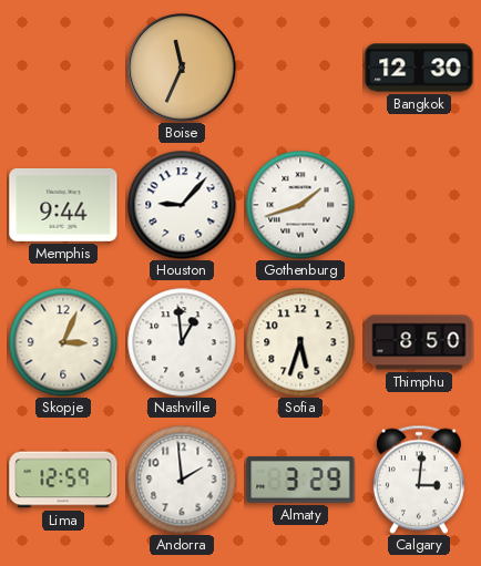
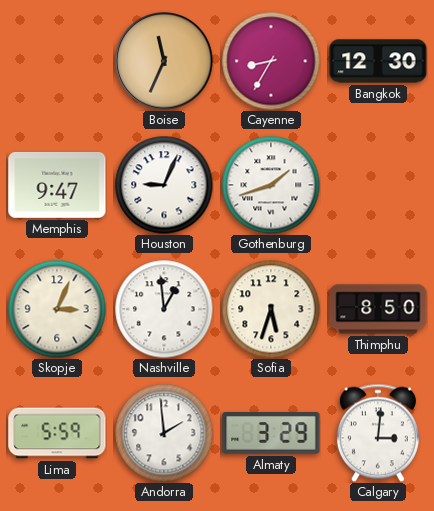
Cayenne: none -> 8:35 (271, 61)
Memphis: 9:44 -> 9:47 (57, 185)
Houston: 9:07 -> 9:04 (164, 185)
Lima: 12:59 -> 5:59 (57, 433)
